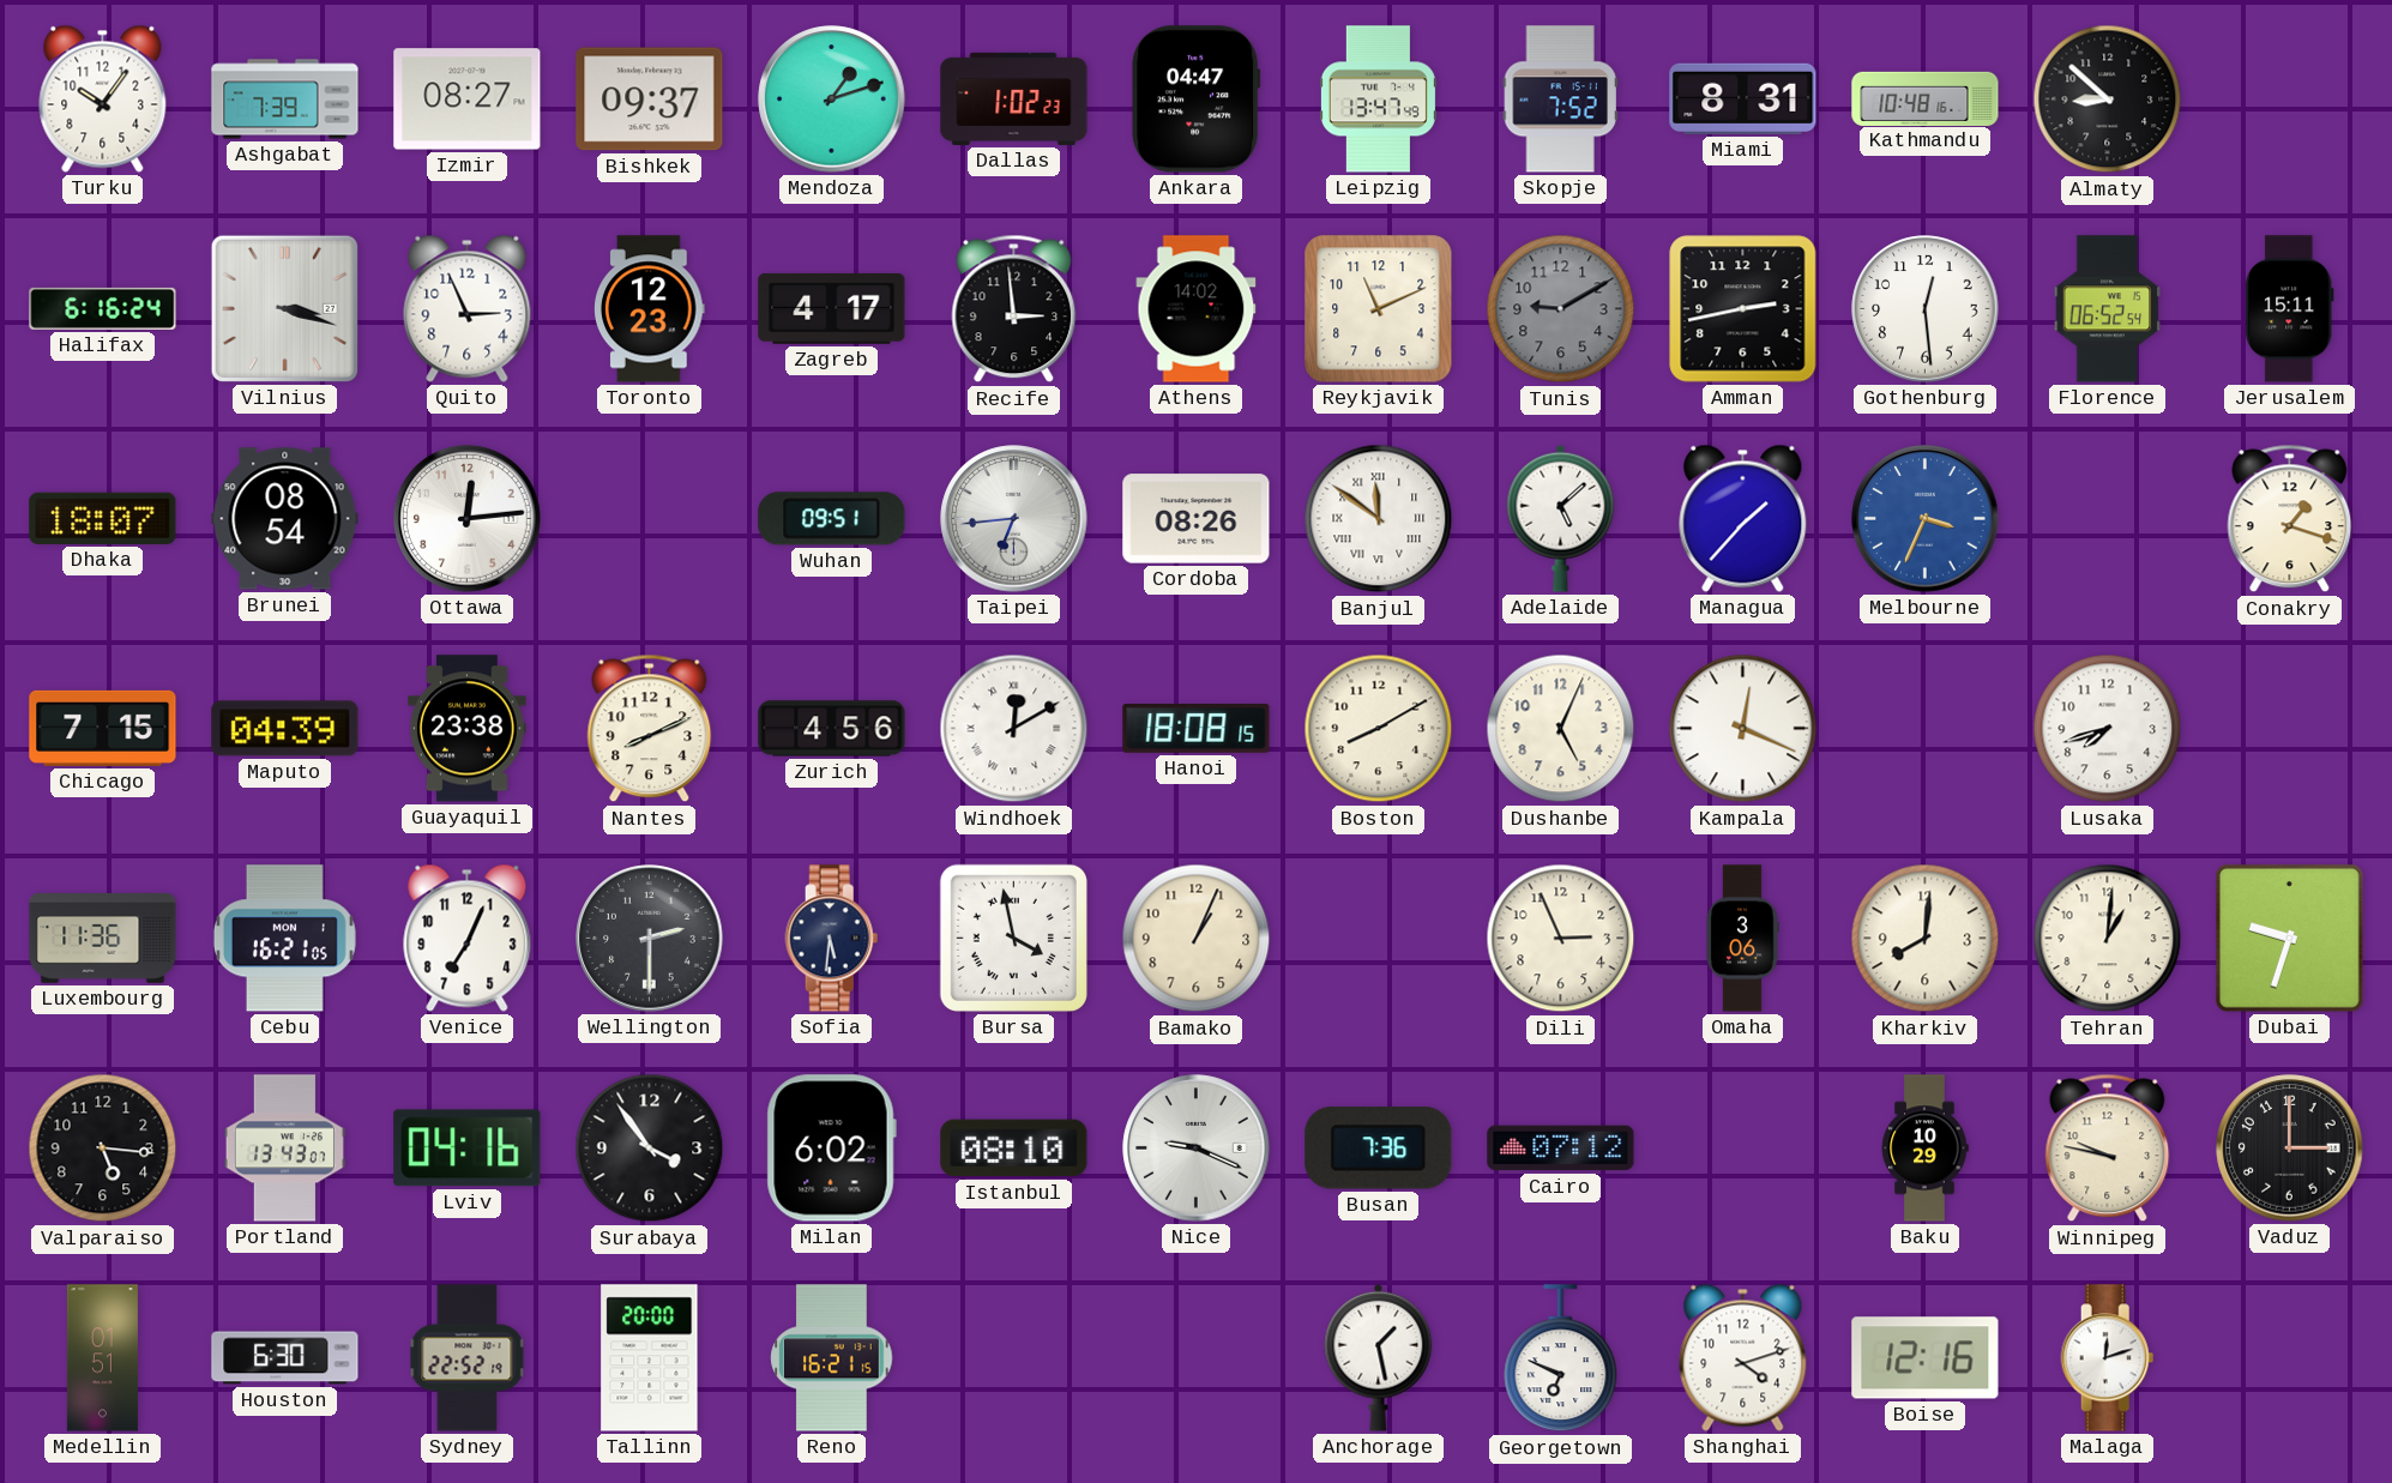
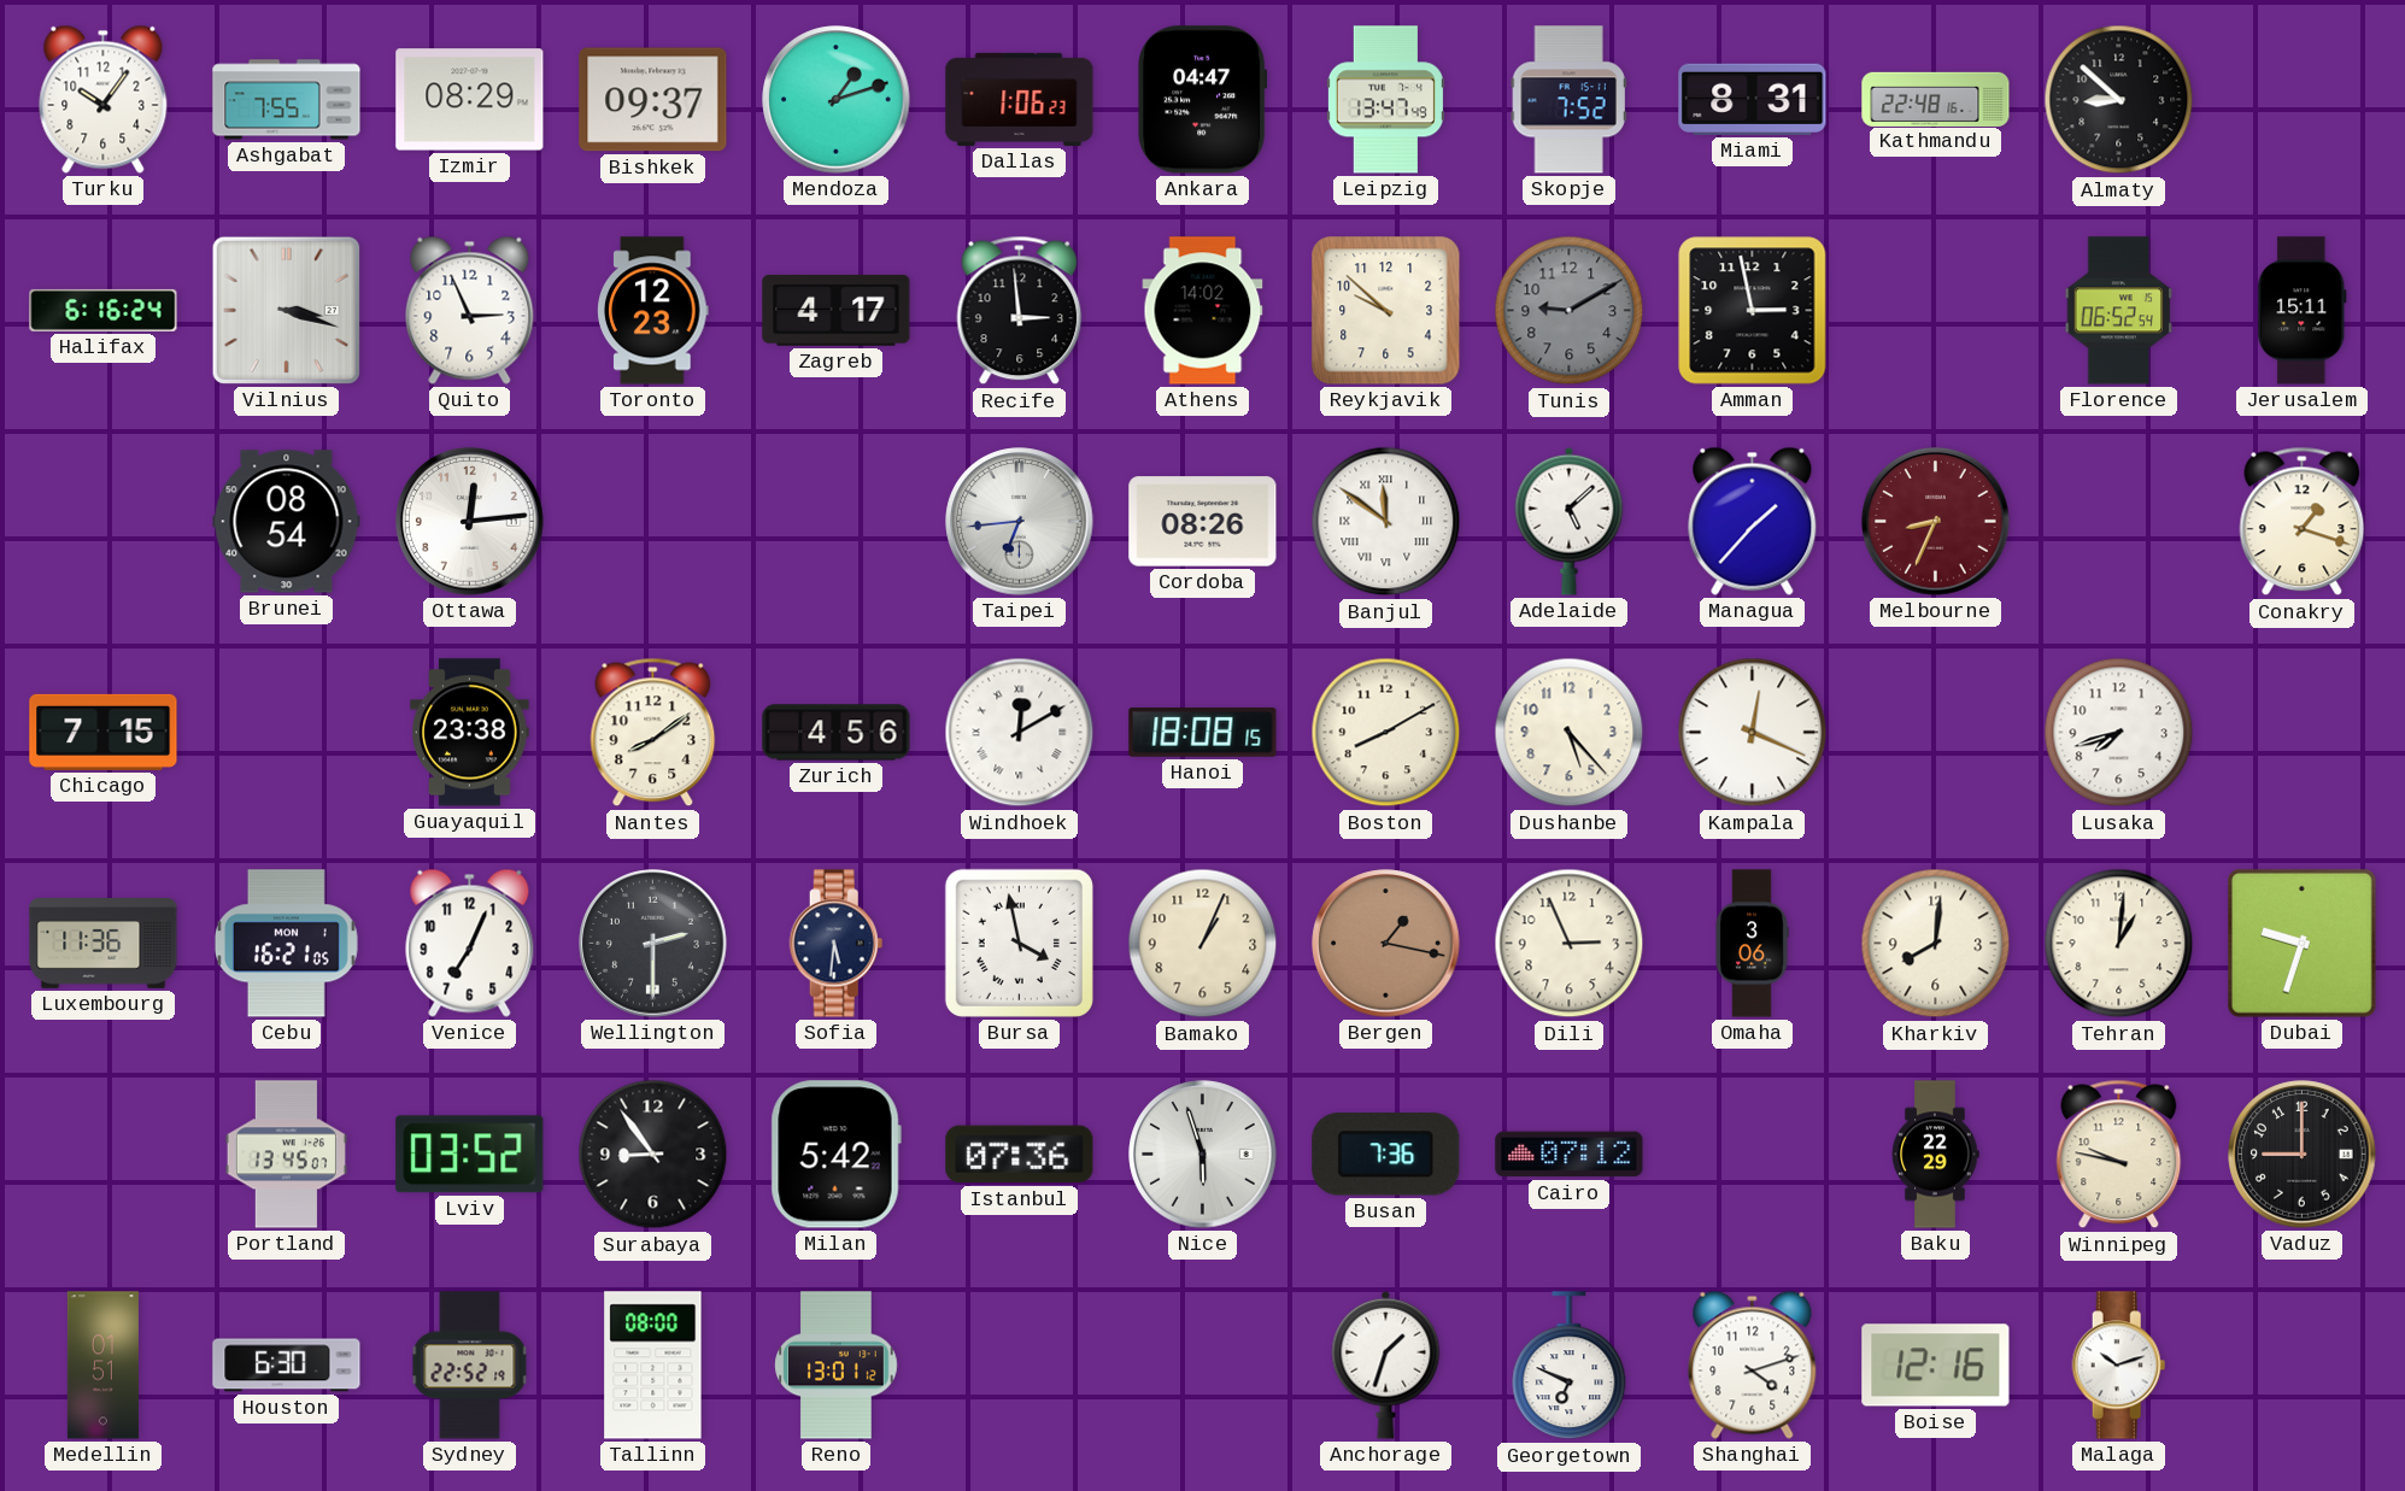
Ashgabat: 7:39 -> 7:55 (287, 100)
Izmir: 08:27 -> 08:29 (470, 100)
Dallas: 1:02 -> 1:06 (1020, 99)
Kathmandu: 10:48 -> 22:48 (1936, 99)
Reykjavik: 11:11 -> 9:52 (1386, 311)
Amman: 2:43 -> 2:58 (1753, 311)
Gothenburg: 12:29 -> none (1926, 309)
Dhaka: 18:07 -> none (103, 518)
Wuhan: 09:51 -> none (832, 519)
Melbourne: 3:34 -> 8:34 (1936, 522)
Melbourne dial: blue -> burgundy (1936, 522)
Maputo: 04:39 -> none (285, 729)
Nantes: 8:11 -> 8:09 (653, 733)
Dushanbe: 5:04 -> 5:23 (1570, 733)
Bergen: none -> 1:17 (1386, 944)
Valparaiso: 5:16 -> none (103, 1149)
Portland: 13:43 -> 13:45 (286, 1155)
Lviv: 04:16 -> 03:52 (470, 1155)
Surabaya: 3:54 -> 8:54 (653, 1155)
Milan: 6:02 -> 5:42 (835, 1155)
Istanbul: 08:10 -> 07:36 (1020, 1155)
Nice: 9:19 -> 5:57 (1203, 1155)
Baku: 10:29 -> 22:29 (1935, 1155)
Vaduz: 3:00 -> 9:00 (2303, 1155)
Tallinn: 20:00 -> 08:00 (653, 1366)
Reno: 16:21 -> 13:01 (837, 1366)
Anchorage: 1:28 -> 1:33 (1386, 1364)
Malaga: 12:12 -> 10:12 (2119, 1366)
